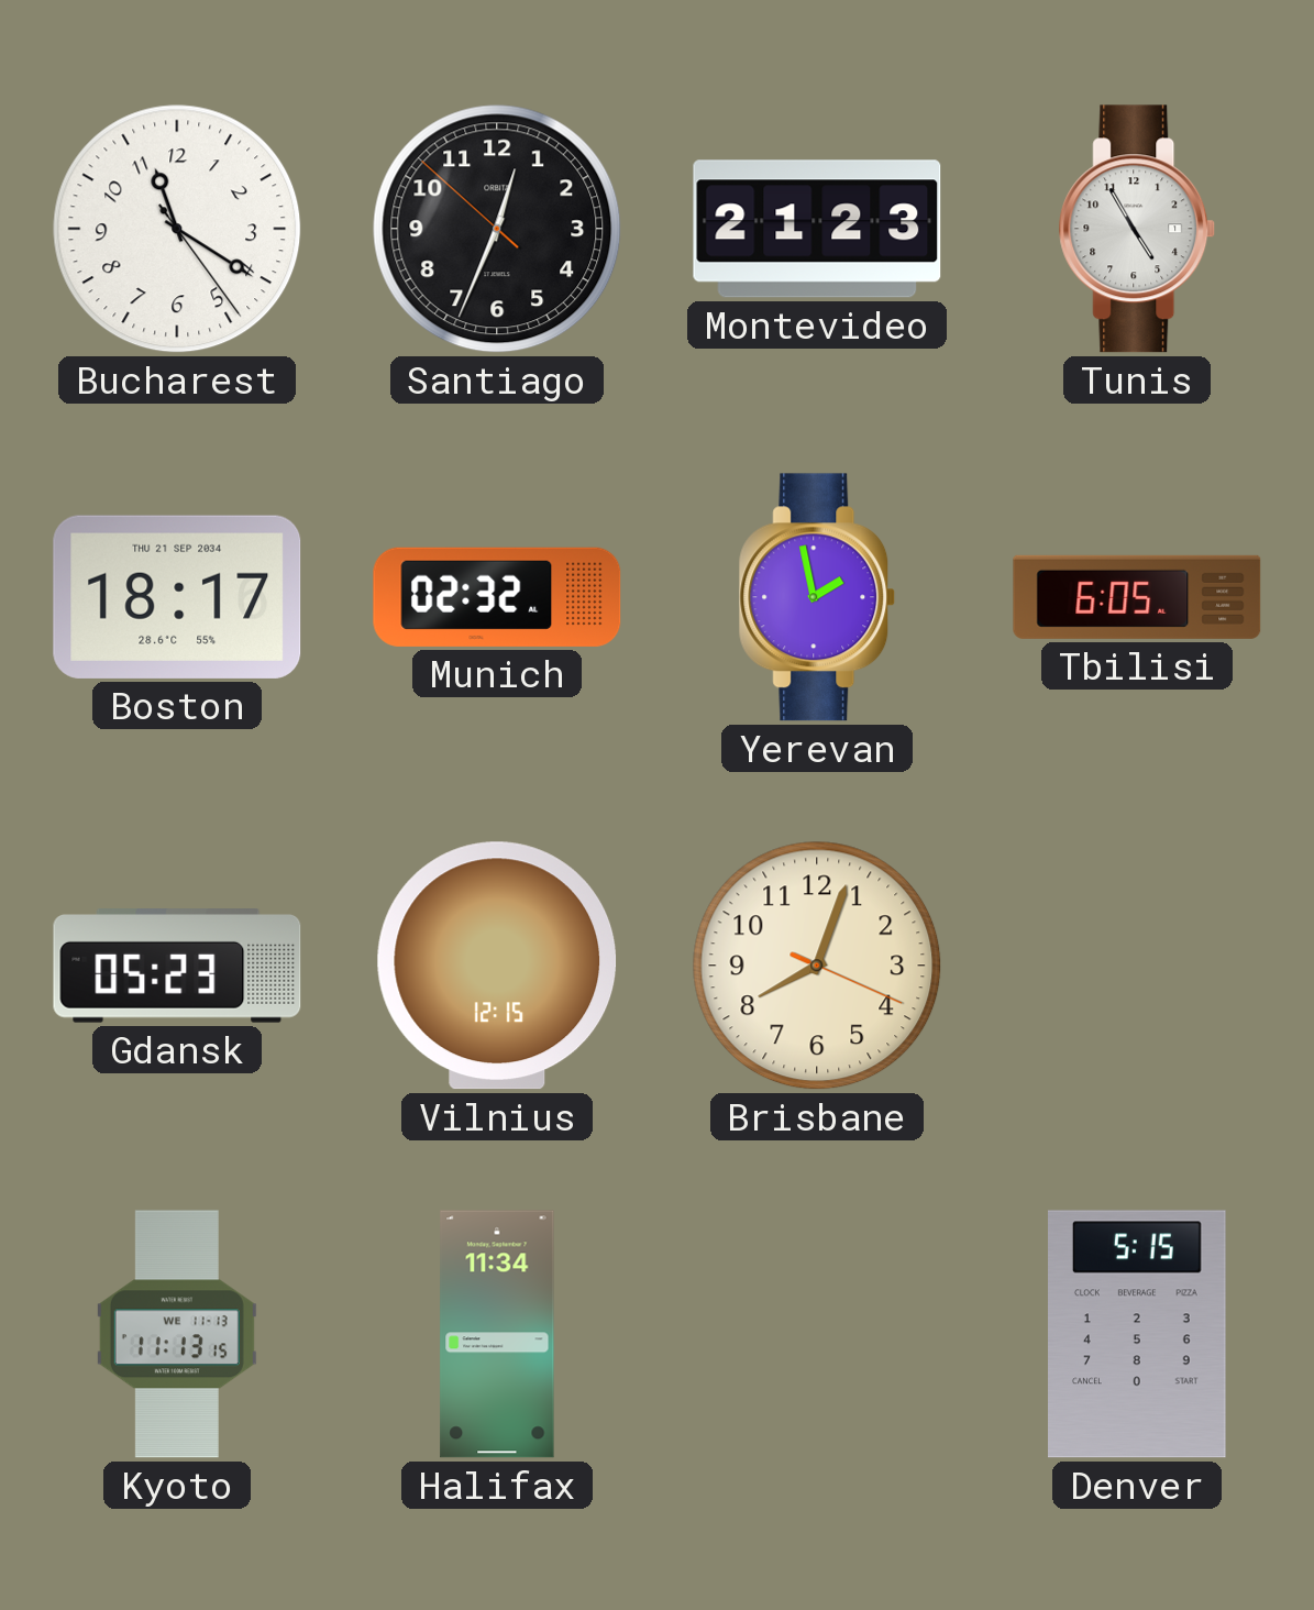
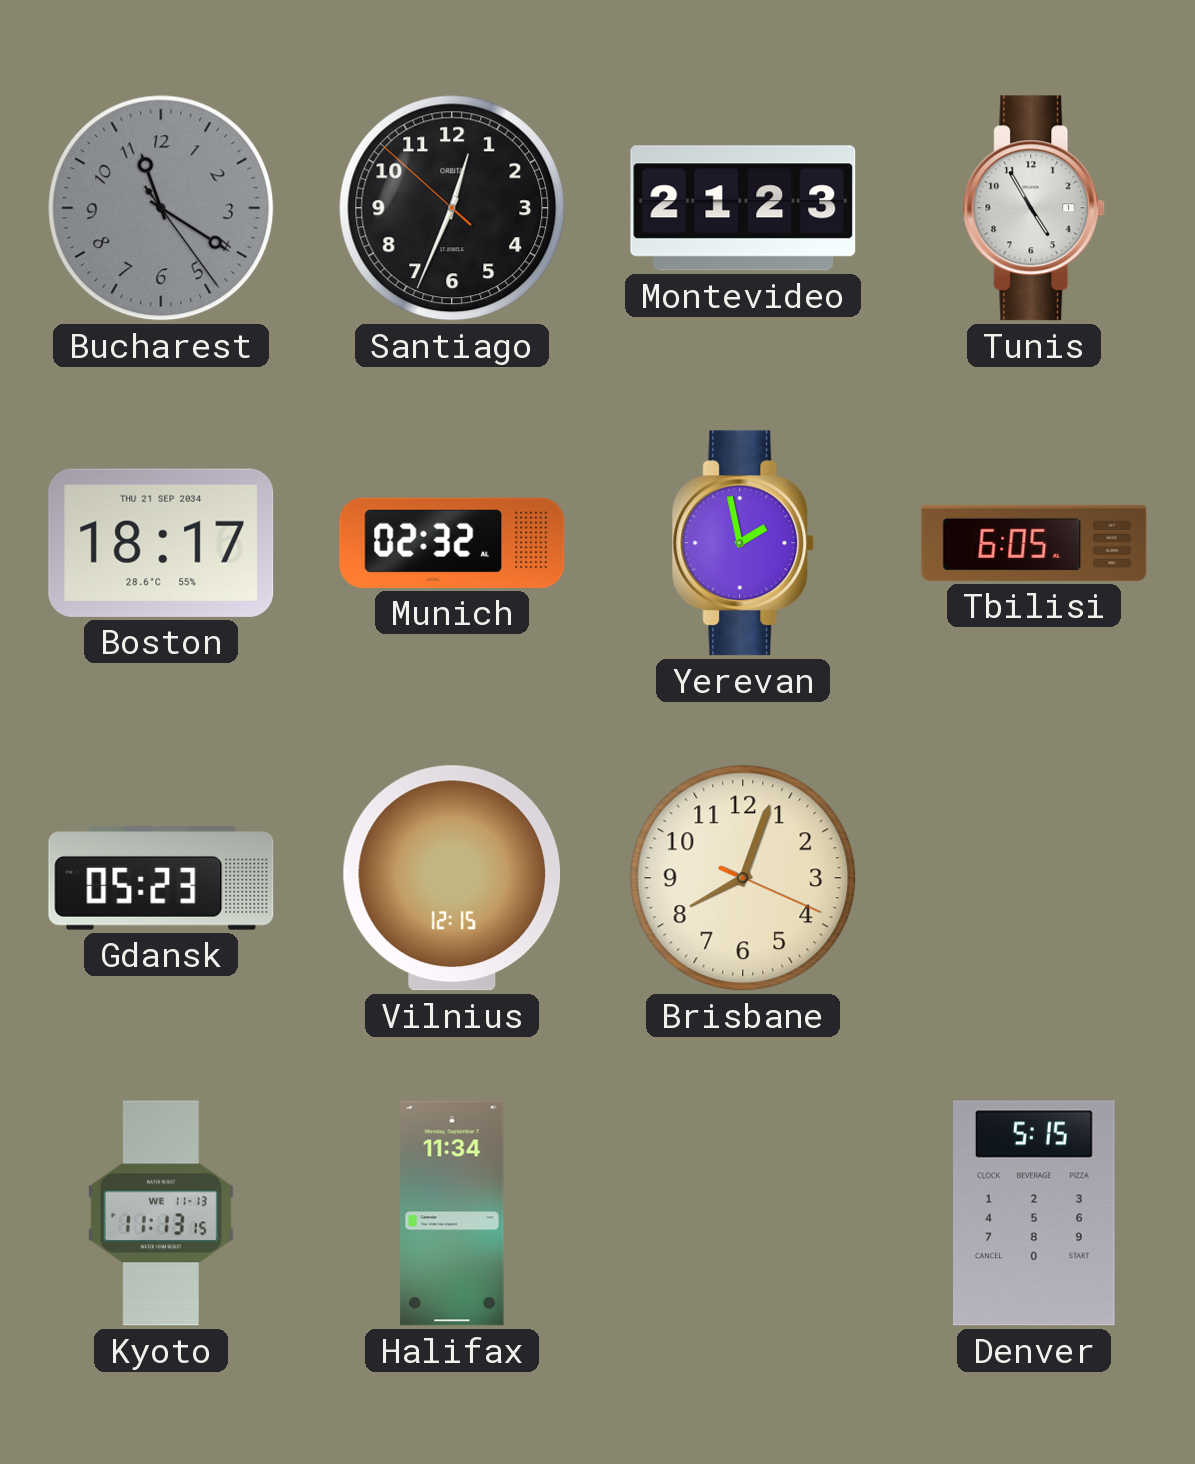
Bucharest dial: white -> grey (161, 208)
